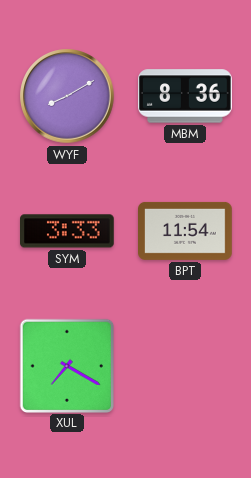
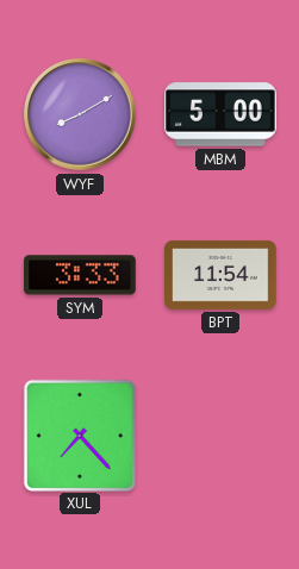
MBM: 8:36 -> 5:00 (222, 114)
XUL: 7:20 -> 7:23 (79, 434)
